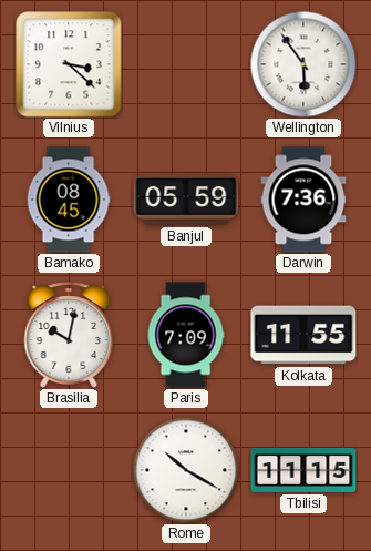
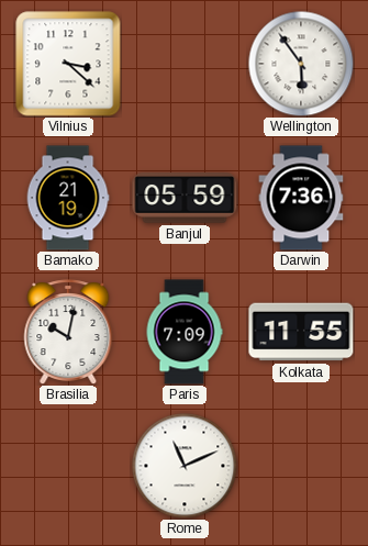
Bamako: 08:45 -> 21:19 (68, 198)
Rome: 10:20 -> 11:11 (185, 466)
Tbilisi: 11:15 -> none (303, 470)
